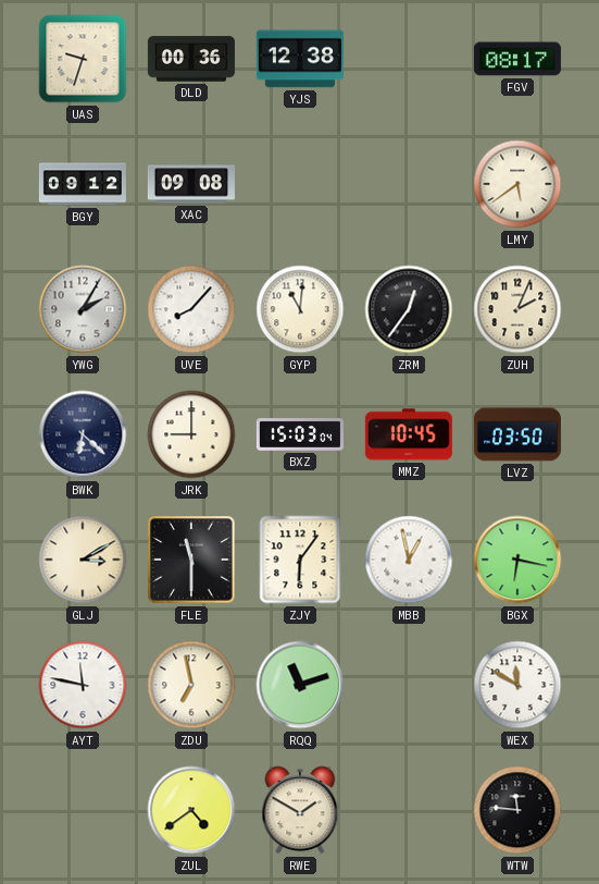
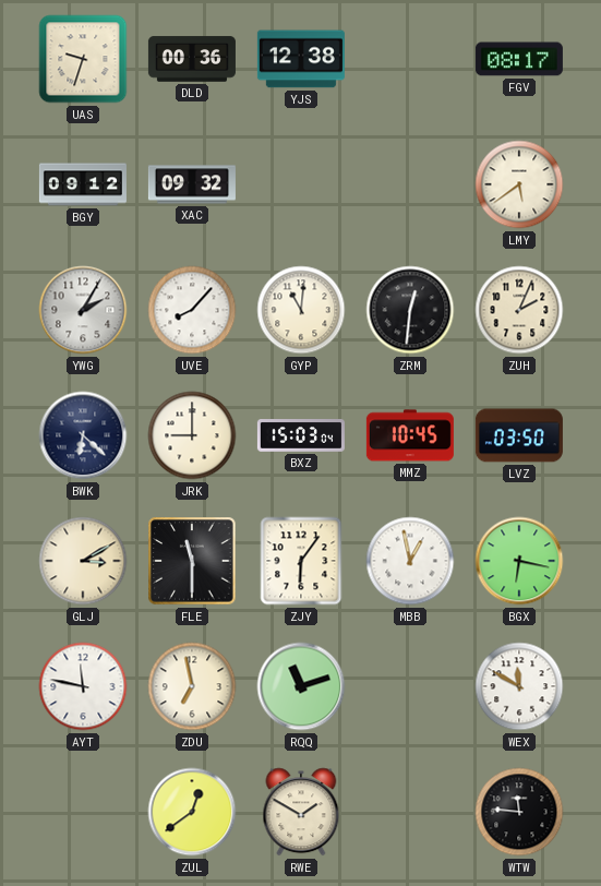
XAC: 09:08 -> 09:32 (192, 184)
ZRM: 12:36 -> 12:31 (410, 310)
ZUL: 4:39 -> 12:39 (192, 812)
